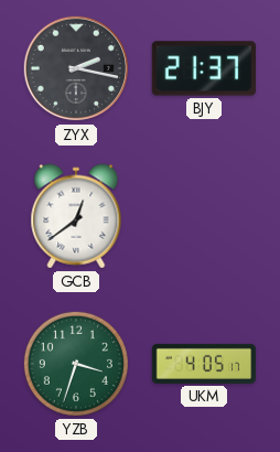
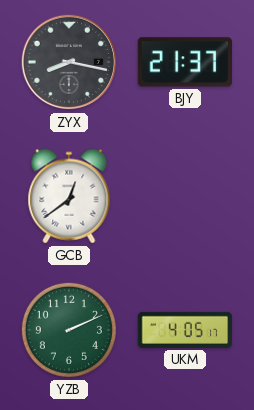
ZYX: 2:17 -> 8:17 (68, 62)
YZB: 3:33 -> 2:11 (69, 330)
